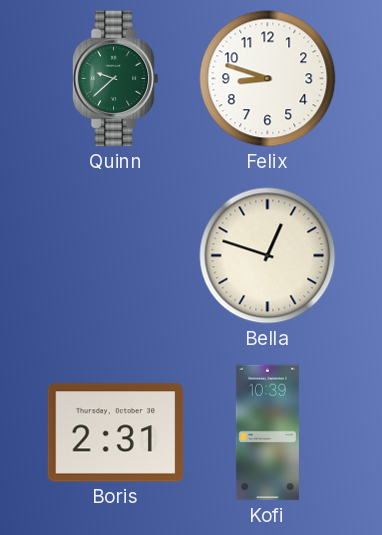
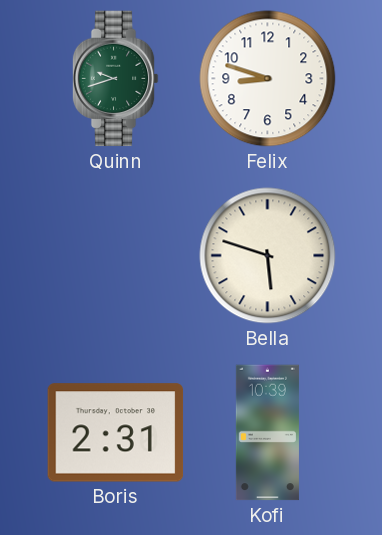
Quinn: 9:38 -> 9:42 (115, 79)
Bella: 12:48 -> 5:48 (268, 256)
